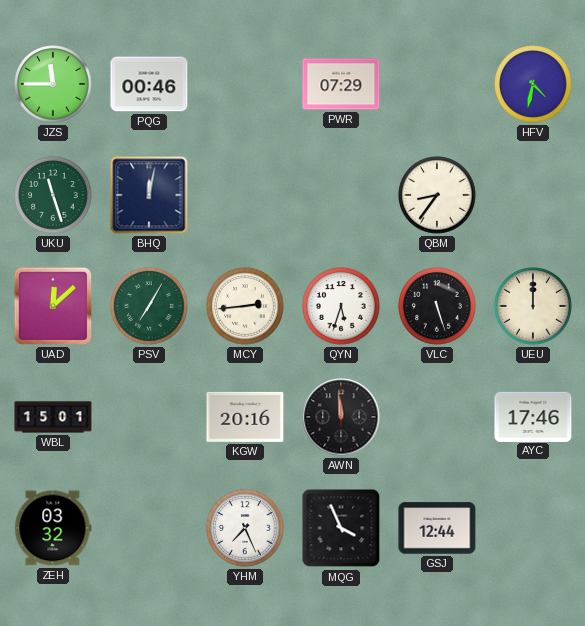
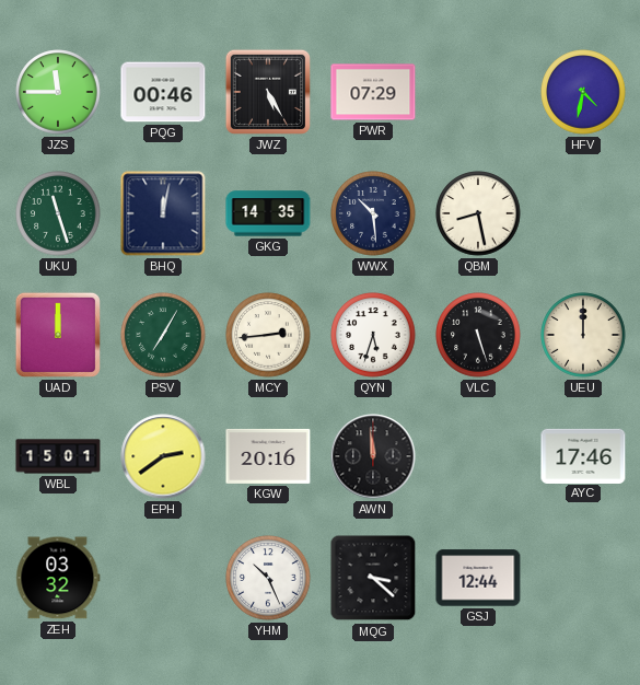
JWZ: none -> 5:25 (268, 92)
GKG: none -> 14:35 (268, 213)
WWX: none -> 10:29 (373, 213)
QBM: 8:36 -> 8:28 (478, 213)
UAD: 12:08 -> 12:00 (58, 335)
EPH: none -> 2:39 (163, 456)
YHM: 7:26 -> 10:26 (268, 578)
MQG: 3:56 -> 3:22 (373, 578)
